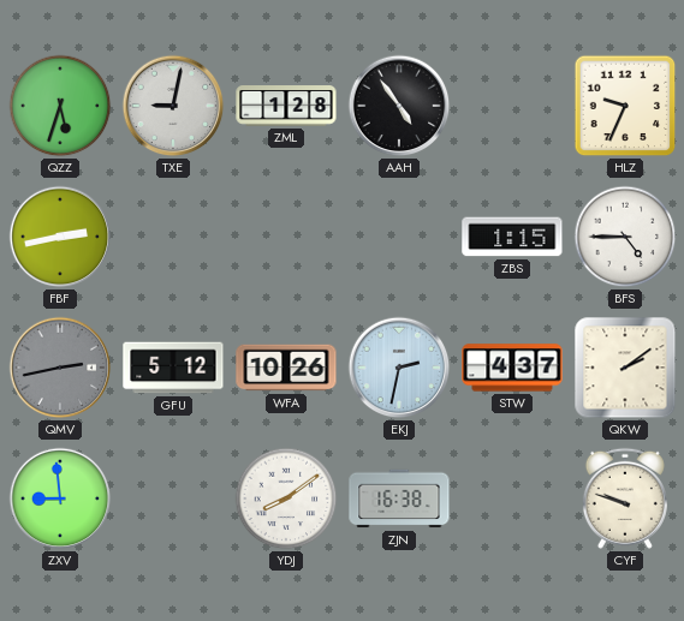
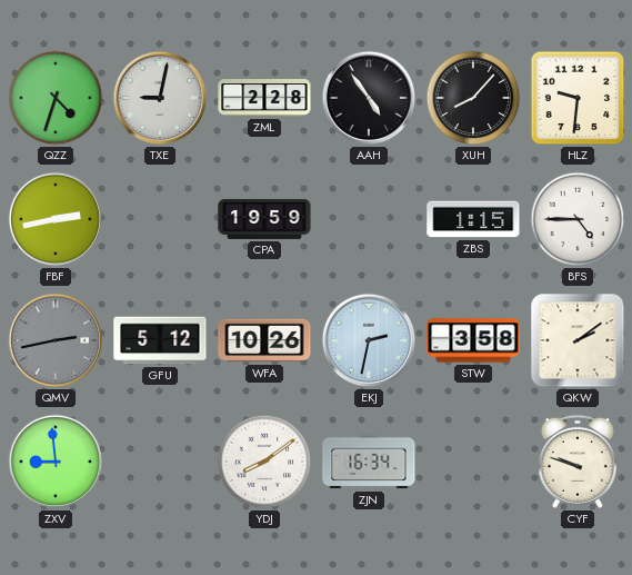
QZZ: 5:33 -> 4:33 (56, 98)
ZML: 1:28 -> 2:28 (264, 99)
XUH: none -> 8:07 (473, 98)
HLZ: 9:34 -> 9:31 (578, 98)
CPA: none -> 19:59 (264, 219)
STW: 4:37 -> 3:58 (473, 340)
ZJN: 16:38 -> 16:34 (369, 462)
